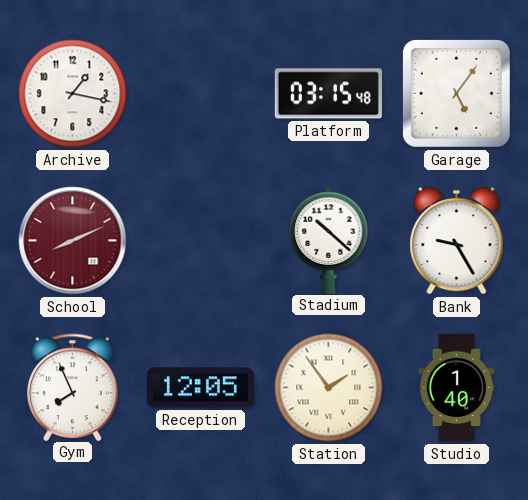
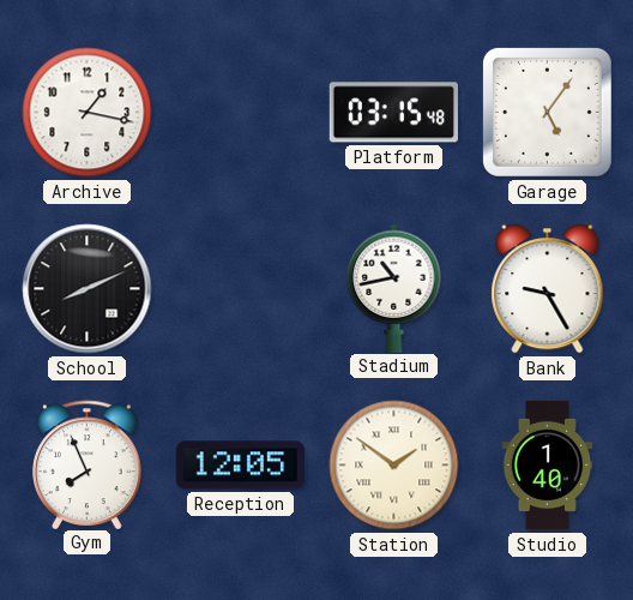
School dial: burgundy -> black (88, 289)
Stadium: 10:22 -> 10:43 (394, 288)
Station: 1:54 -> 1:51 (394, 466)
